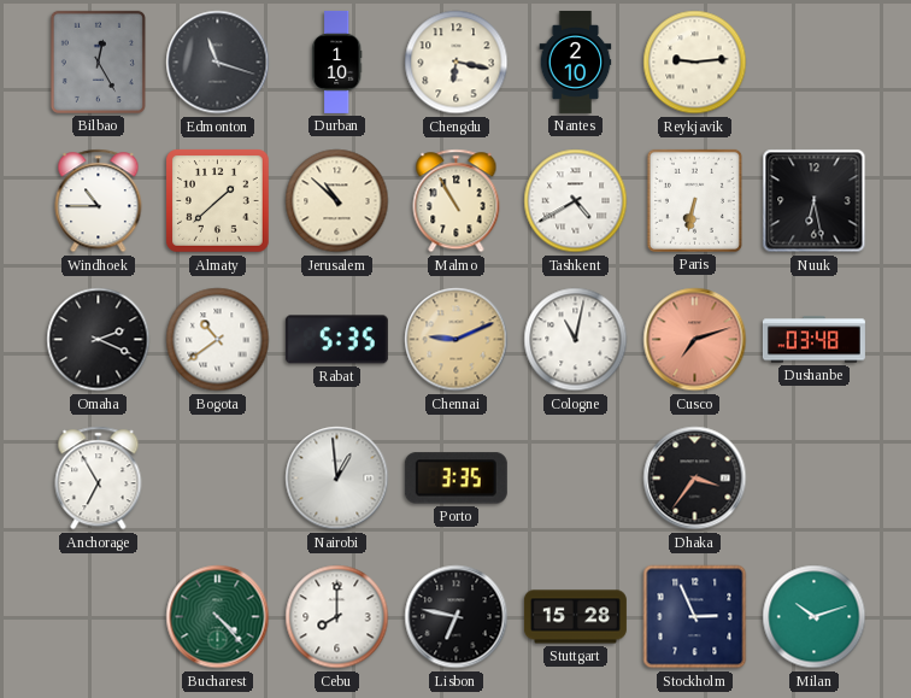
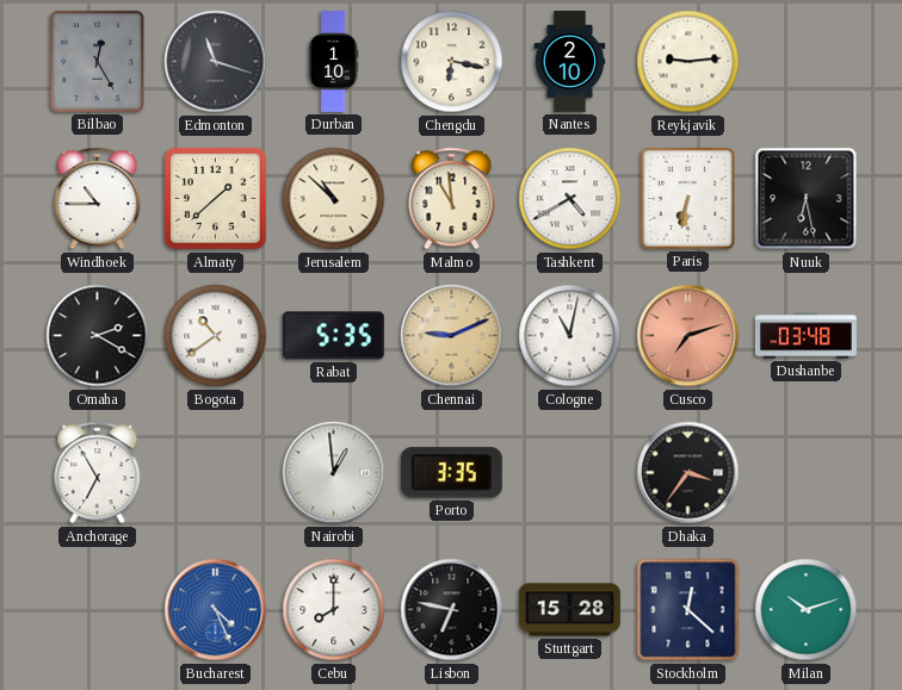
Malmo: 10:55 -> 10:59 (452, 199)
Omaha: 2:19 -> 2:20 (98, 336)
Bucharest: 4:23 -> 4:26 (216, 610)
Bucharest dial: green -> blue (216, 610)
Stockholm: 2:56 -> 12:22 (688, 610)
